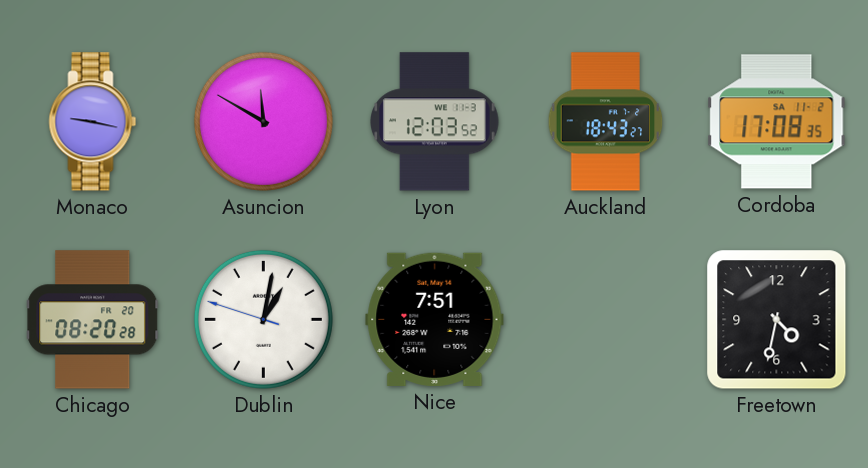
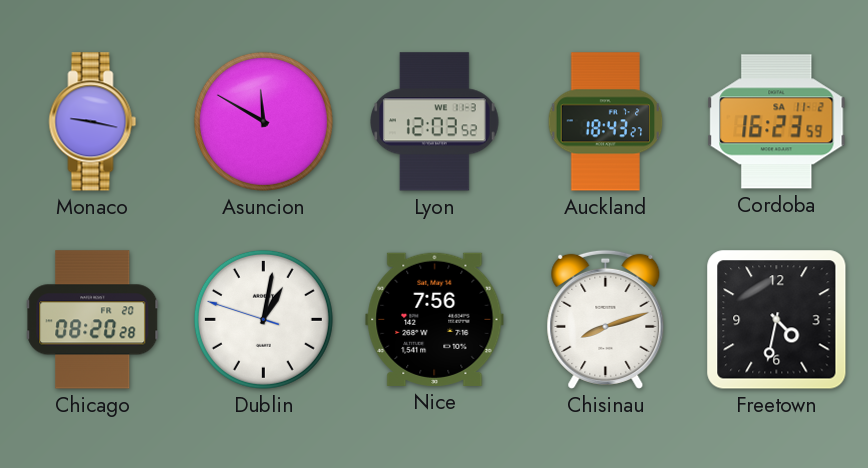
Cordoba: 17:08 -> 16:23 (777, 122)
Nice: 7:51 -> 7:56 (435, 319)
Chisinau: none -> 8:12 (606, 319)
